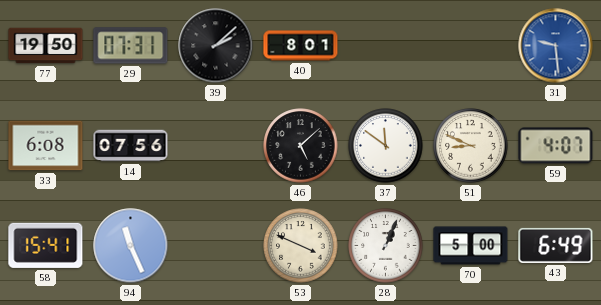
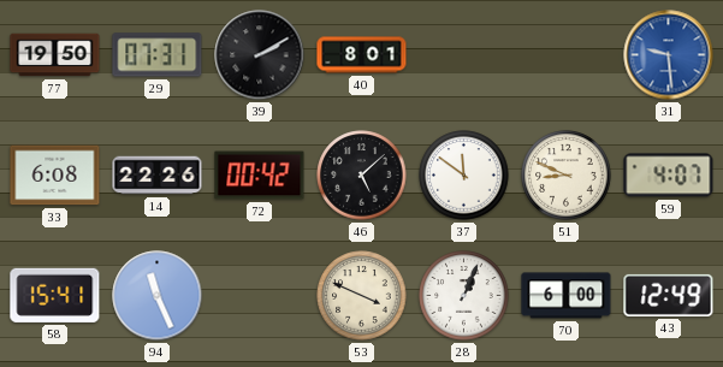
39: 2:08 -> 2:10 (260, 55)
14: 07:56 -> 22:26 (158, 176)
72: none -> 00:42 (260, 176)
70: 5:00 -> 6:00 (567, 296)
43: 6:49 -> 12:49 (669, 295)
